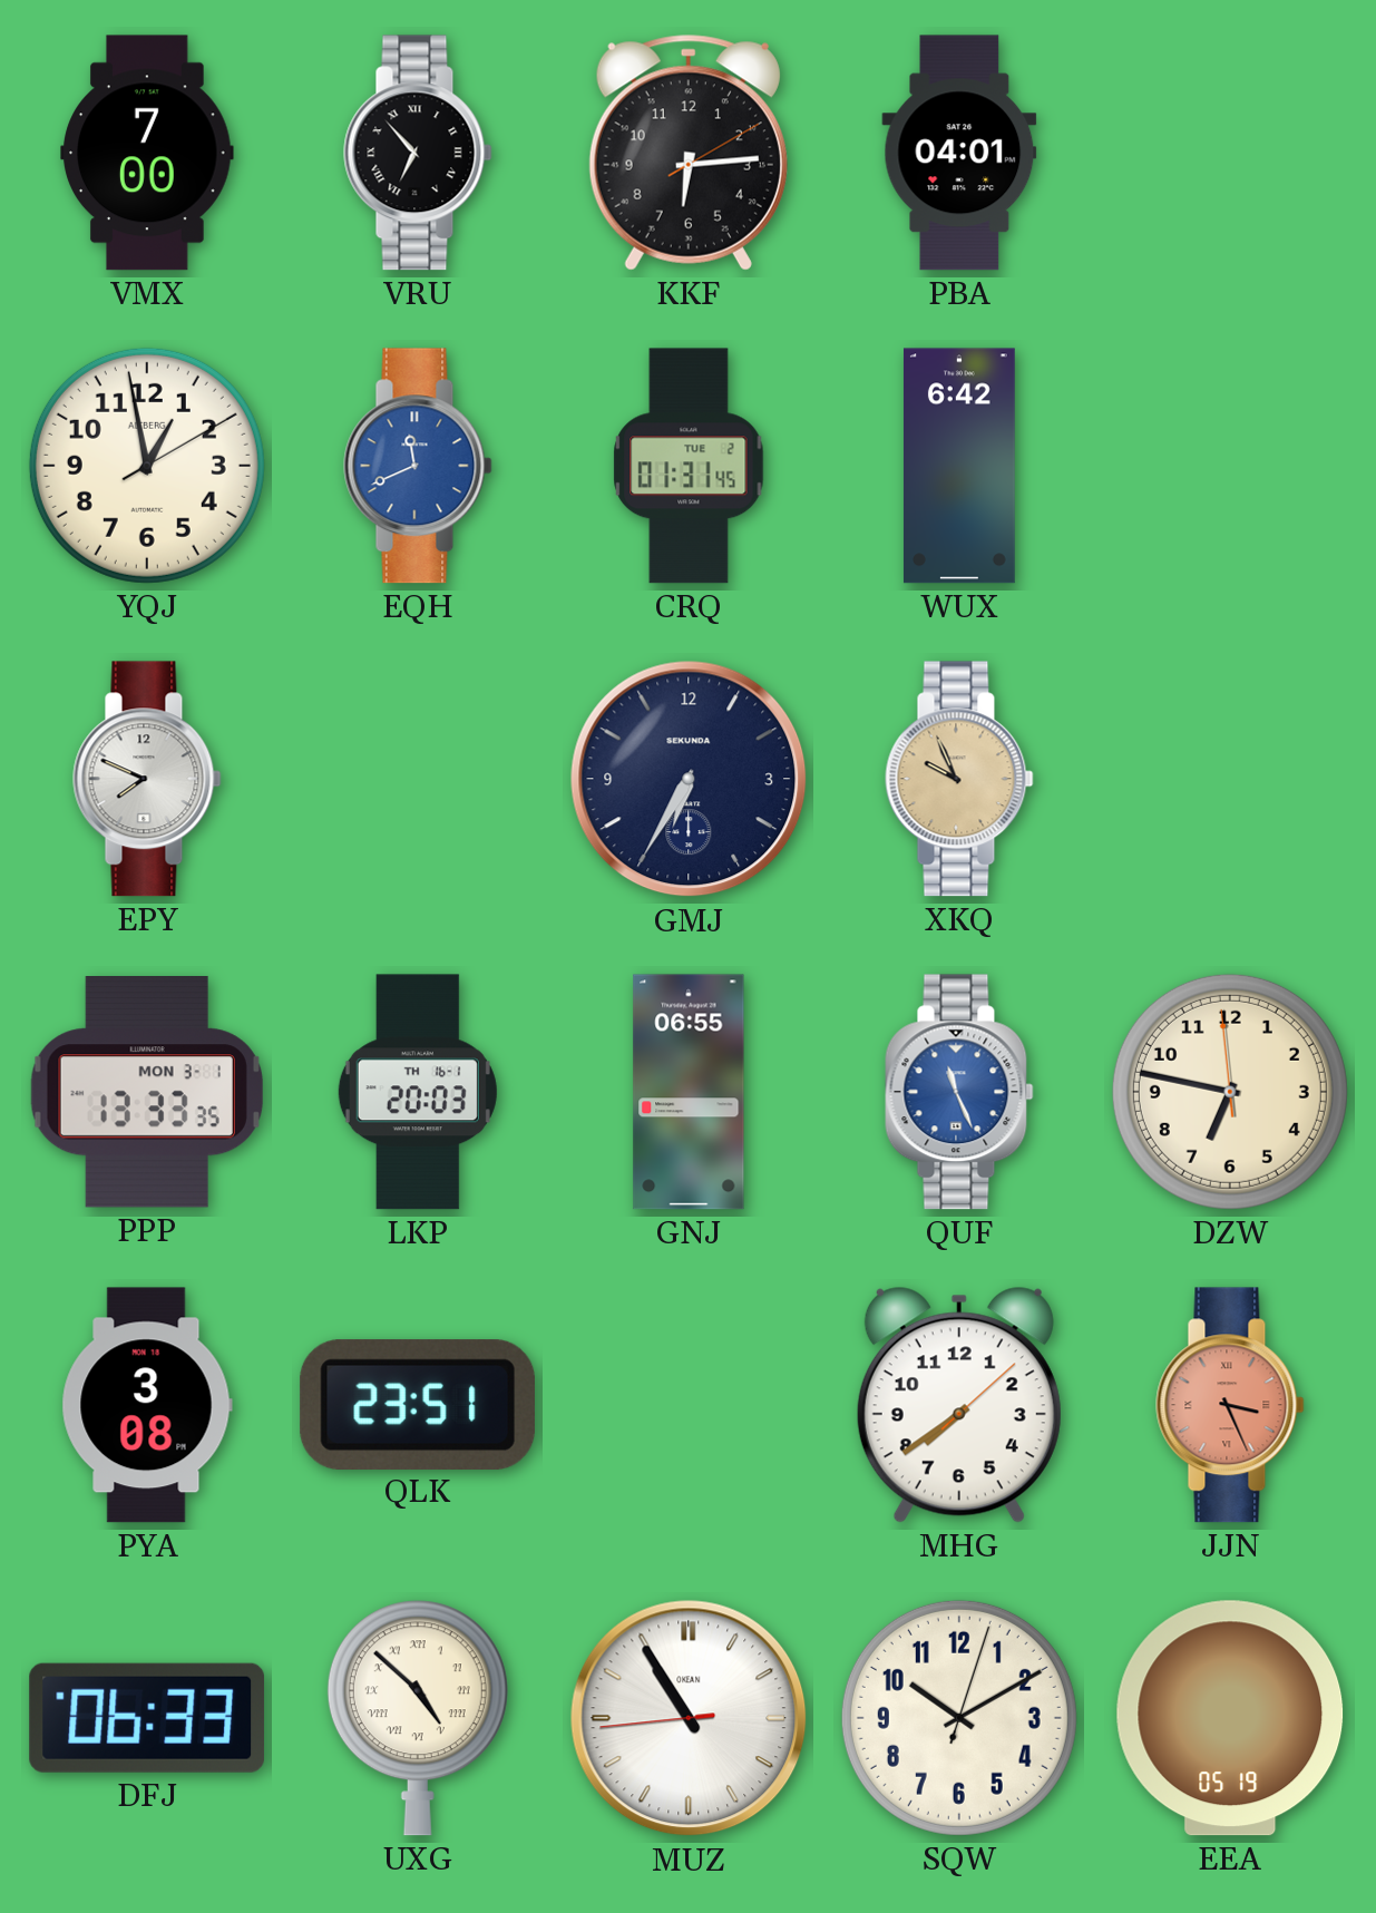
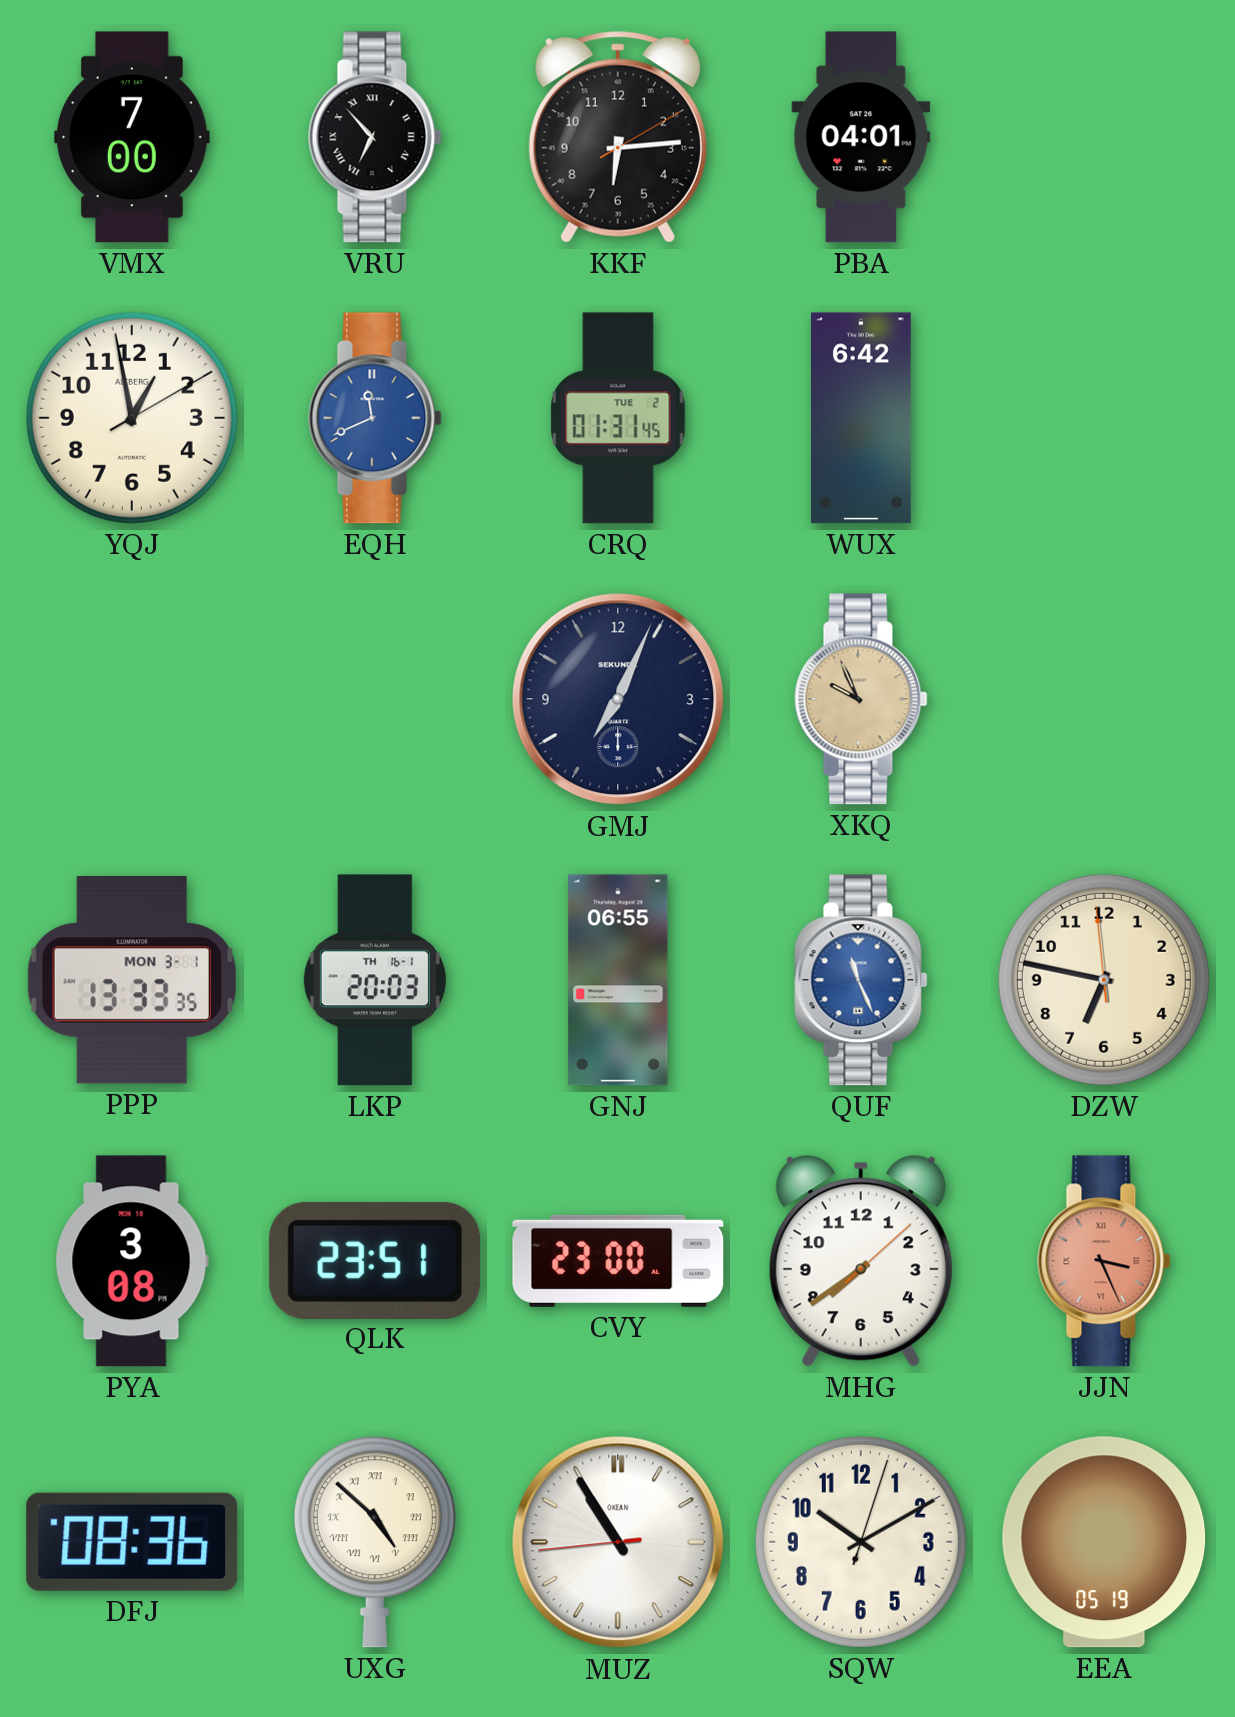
EPY: 7:49 -> none (147, 779)
GMJ: 6:35 -> 7:04 (618, 699)
CVY: none -> 23:00 (618, 1261)
DFJ: 06:33 -> 08:36 (132, 1542)
